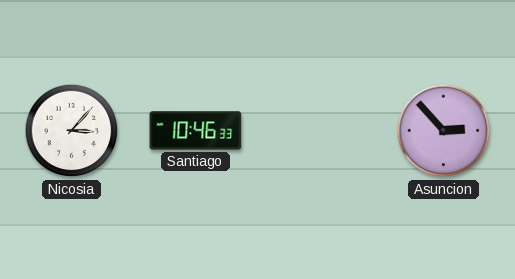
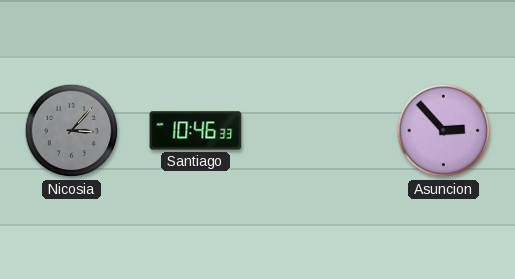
Nicosia dial: white -> grey (72, 131)
